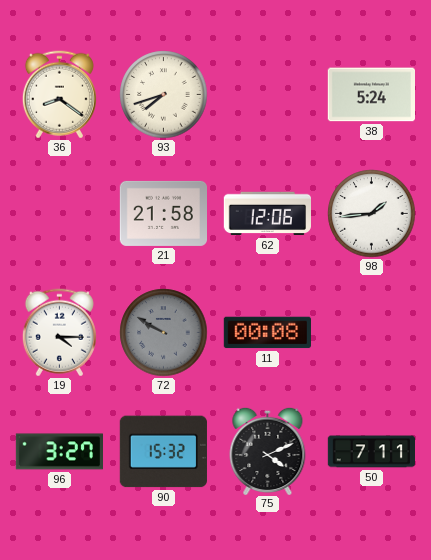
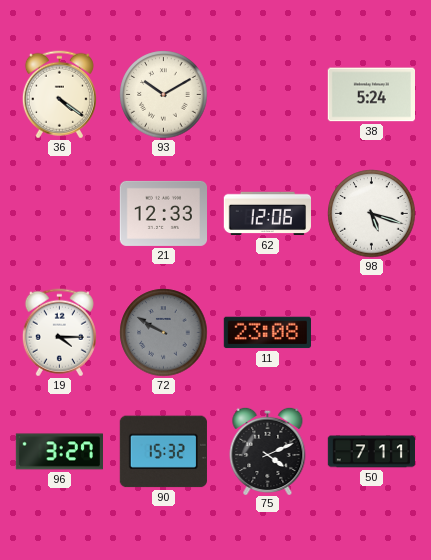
36: 8:21 -> 4:21 (59, 95)
93: 7:42 -> 10:10 (164, 95)
21: 21:58 -> 12:33 (163, 213)
98: 1:44 -> 5:18 (372, 214)
11: 00:08 -> 23:08 (267, 333)
